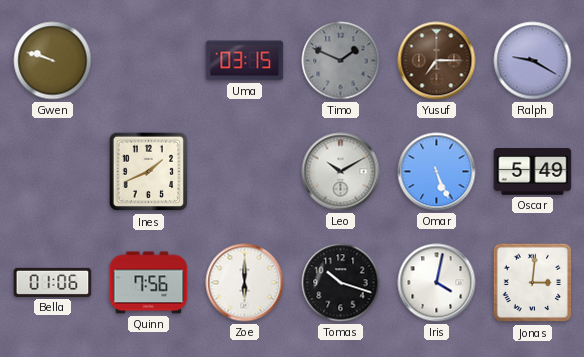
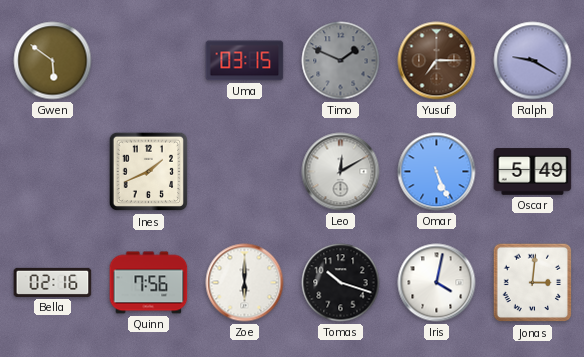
Gwen: 9:48 -> 5:51 (53, 61)
Leo: 10:10 -> 12:10 (341, 172)
Bella: 01:06 -> 02:16 (53, 282)
